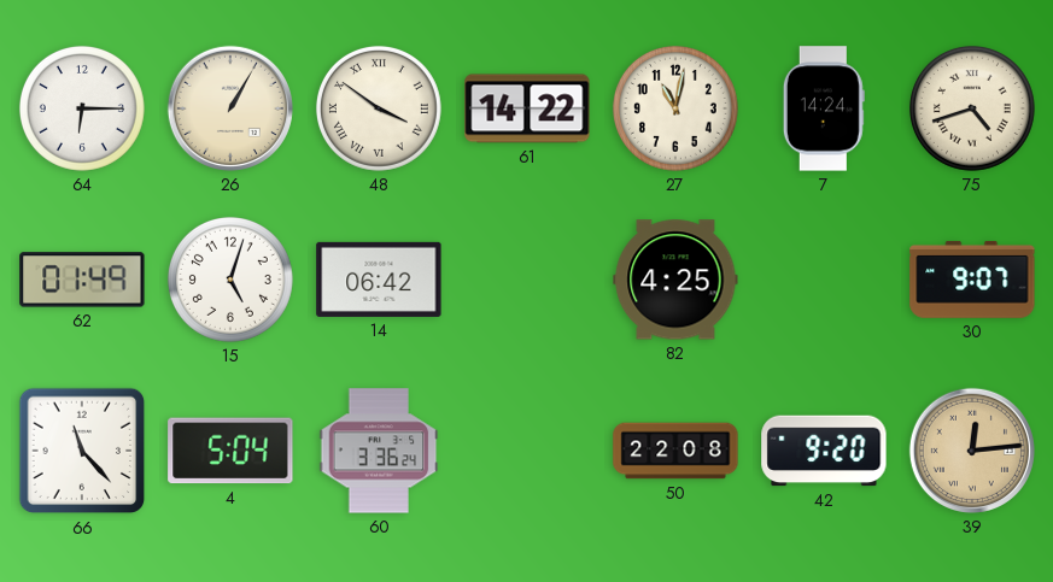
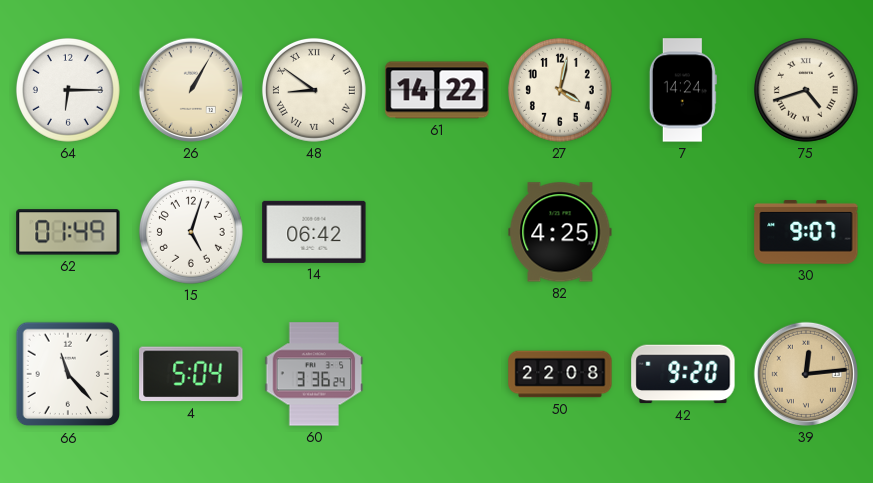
48: 3:51 -> 8:51 (314, 90)
27: 11:02 -> 4:02 (560, 90)
